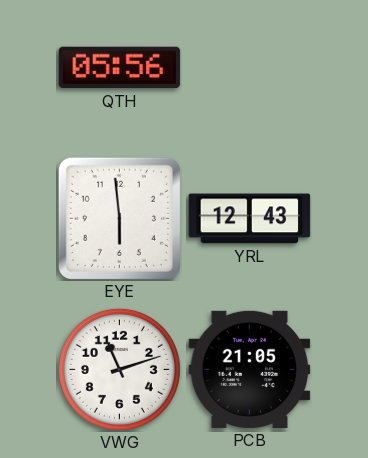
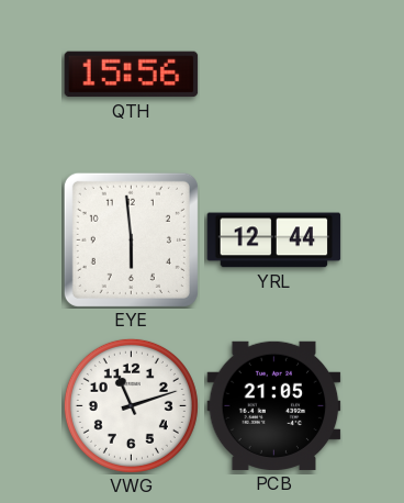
QTH: 05:56 -> 15:56 (132, 75)
YRL: 12:43 -> 12:44 (274, 241)
